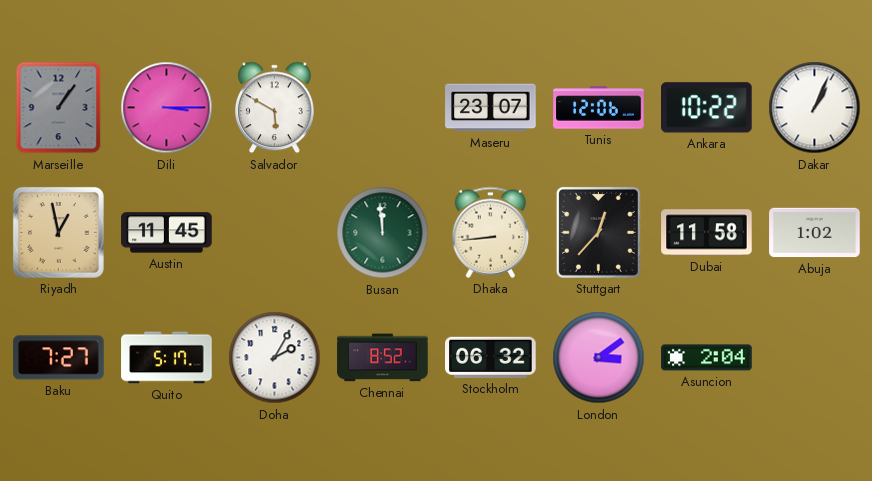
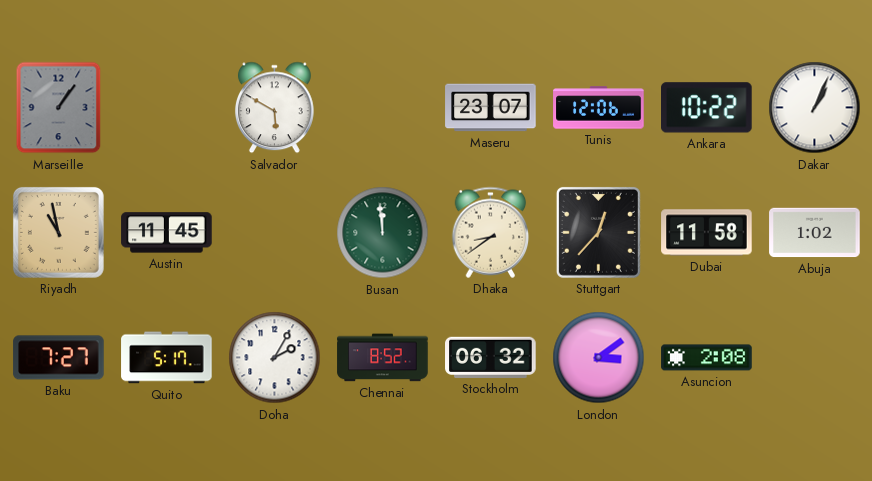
Dili: 3:15 -> none (167, 108)
Riyadh: 12:58 -> 10:58 (58, 232)
Dhaka: 8:44 -> 8:39 (491, 232)
Asuncion: 2:04 -> 2:08 (707, 358)
